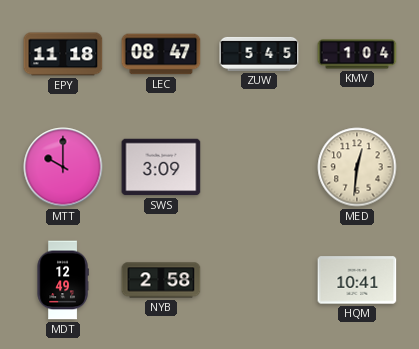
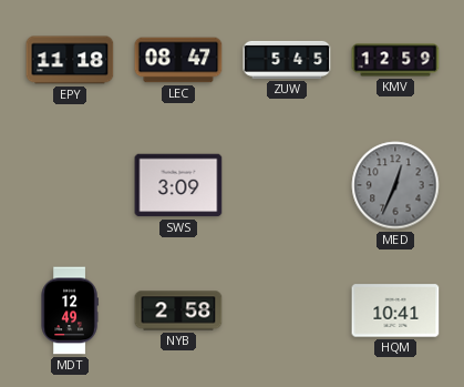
KMV: 1:04 -> 12:59 (395, 60)
MTT: 10:00 -> none (63, 167)
MED: 12:31 -> 12:34 (395, 185)
MED dial: cream -> grey (395, 185)
